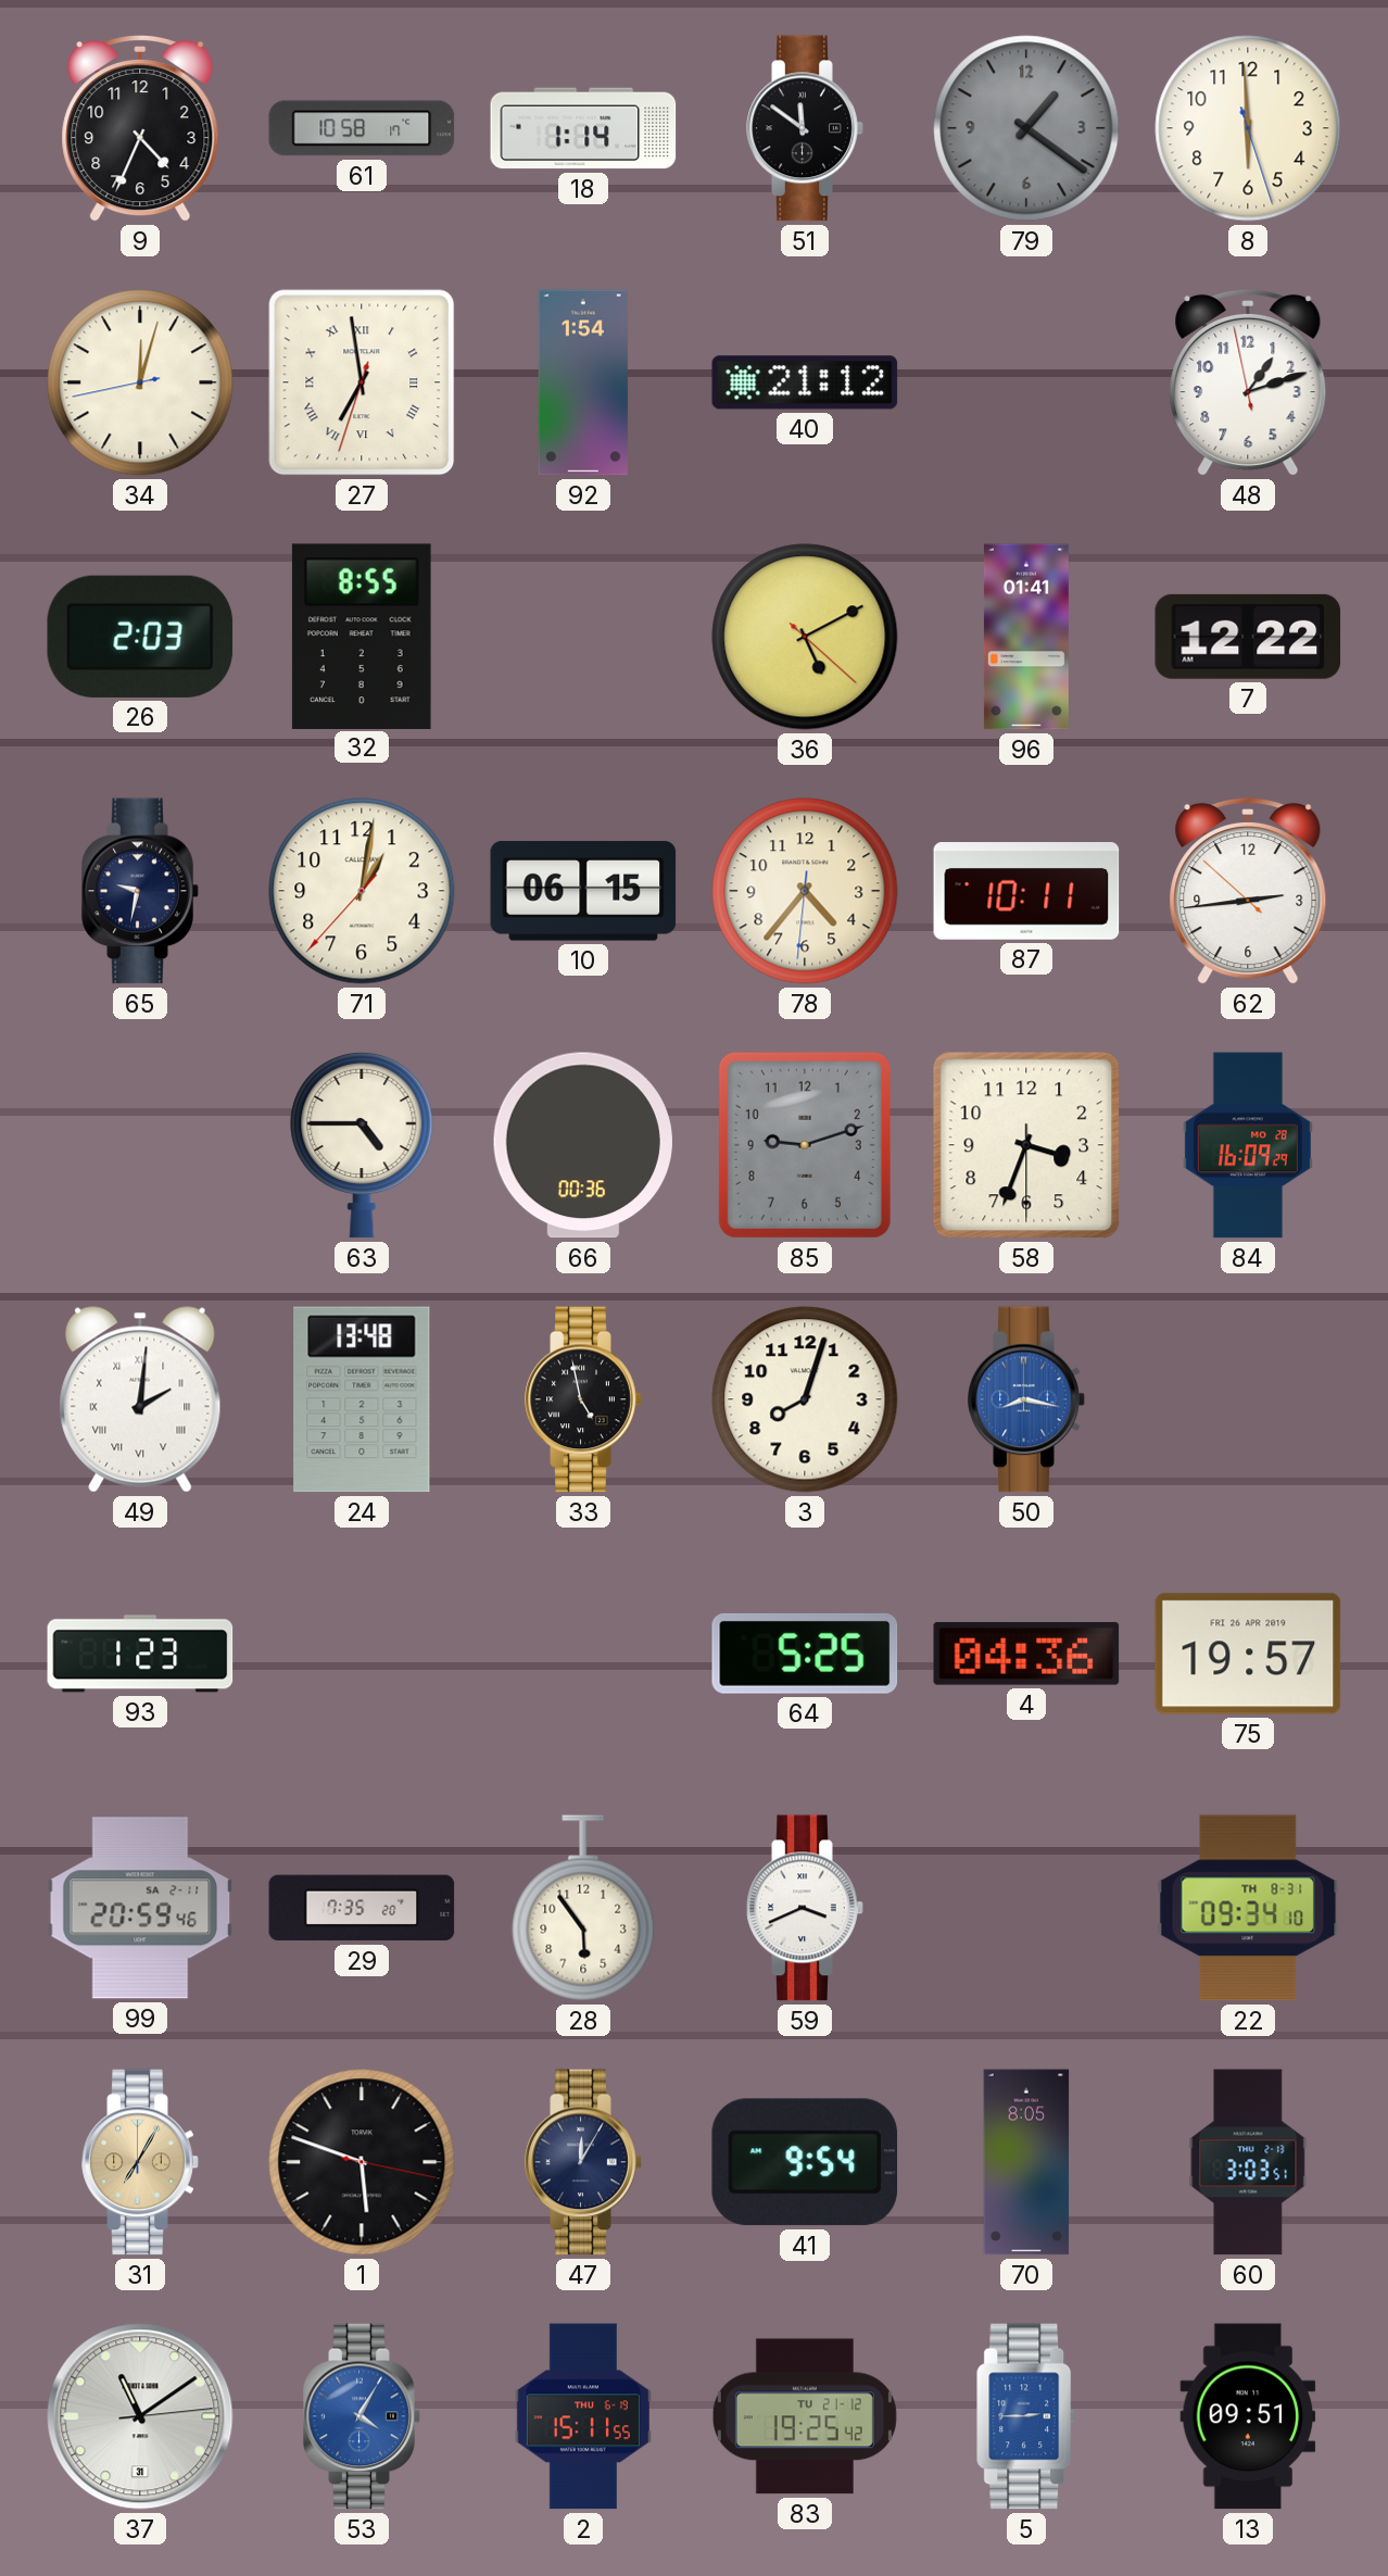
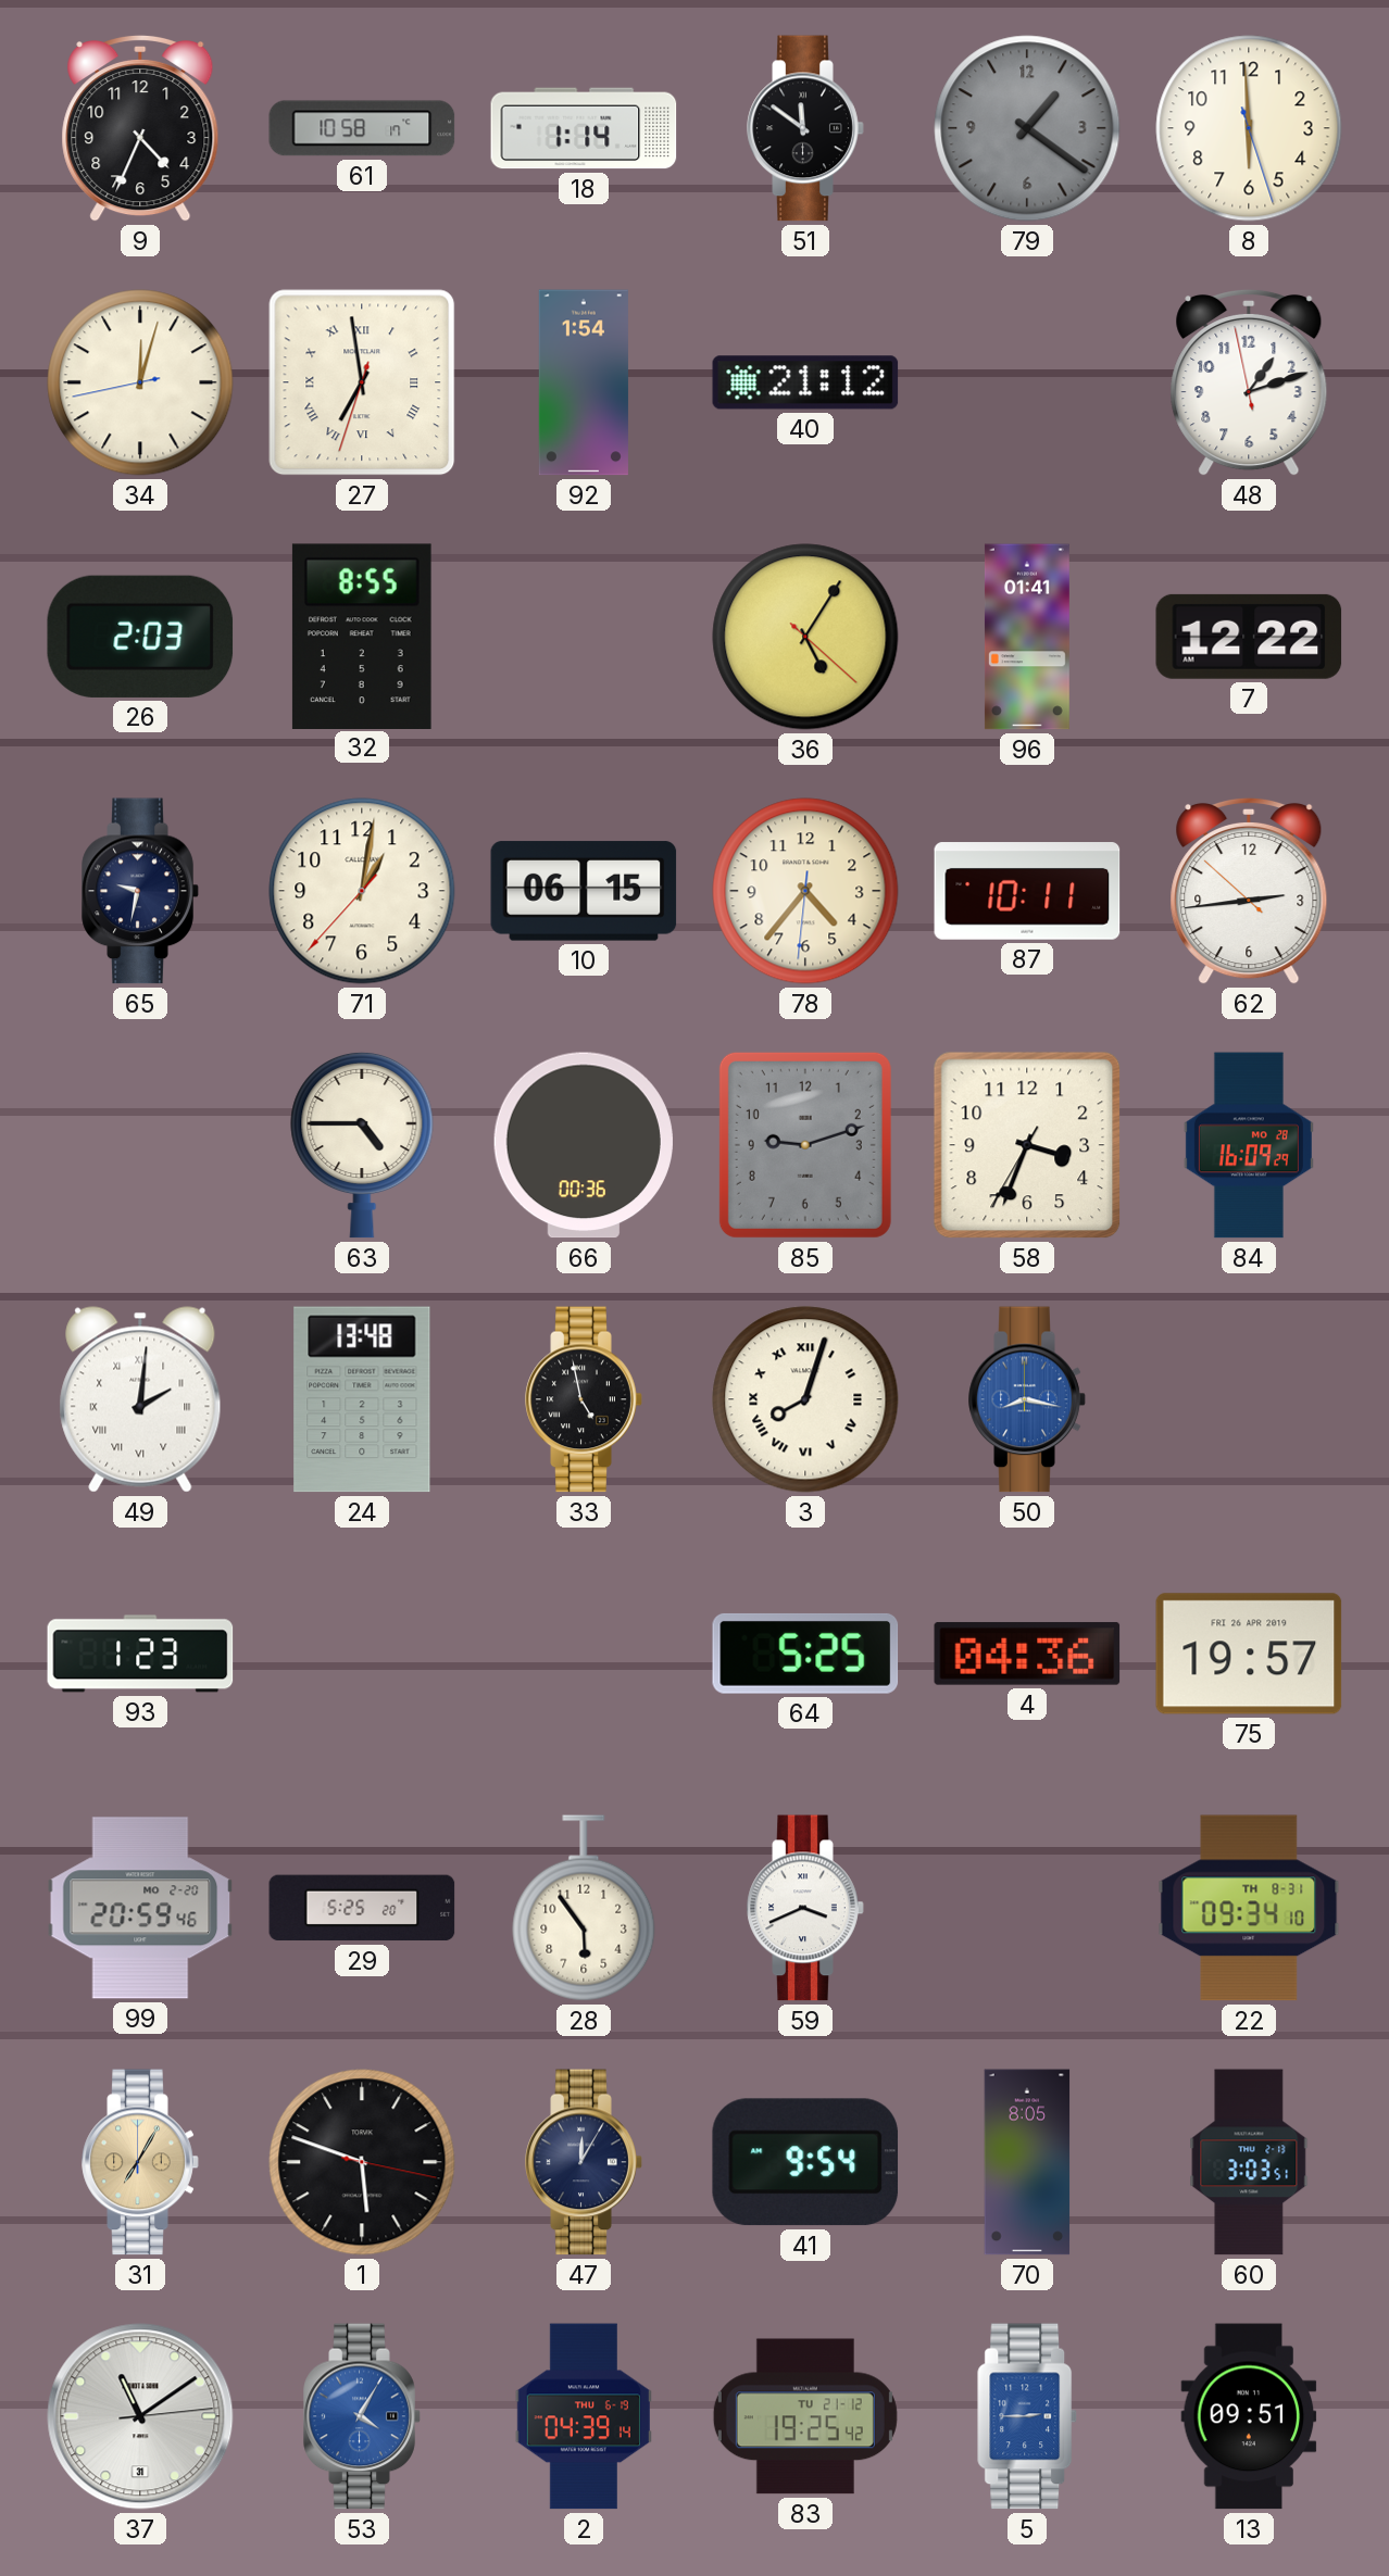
36: 5:10 -> 5:05 (805, 637)
58: 3:33:30 -> 3:33:35 (1027, 1145)
3 numerals: Arabic -> Roman (805, 1399)
99 date: SA 2-11 -> MO 2-20 (140, 1908)
29: 7:35 -> 5:25 (362, 1908)
2: 15:11 -> 04:39 (584, 2416)
